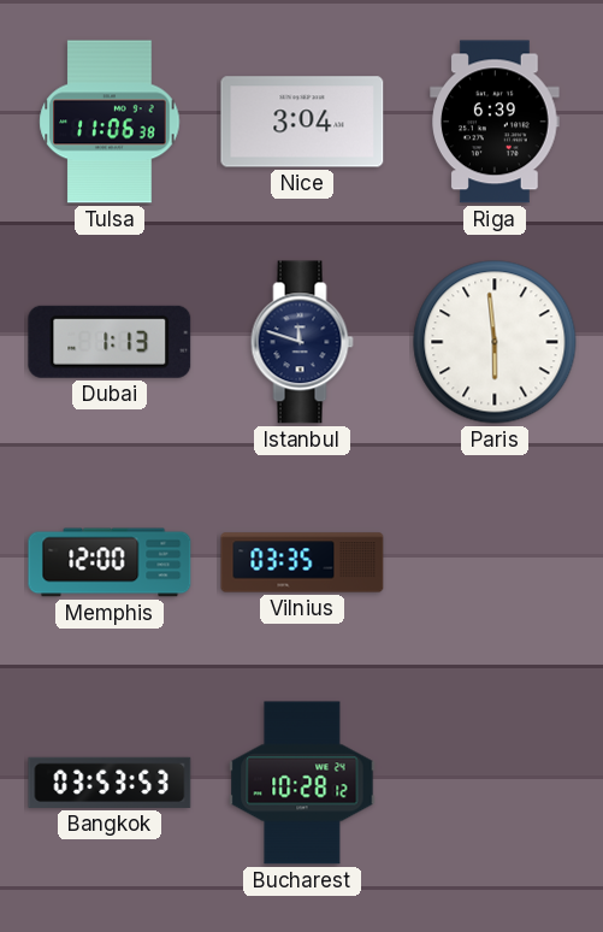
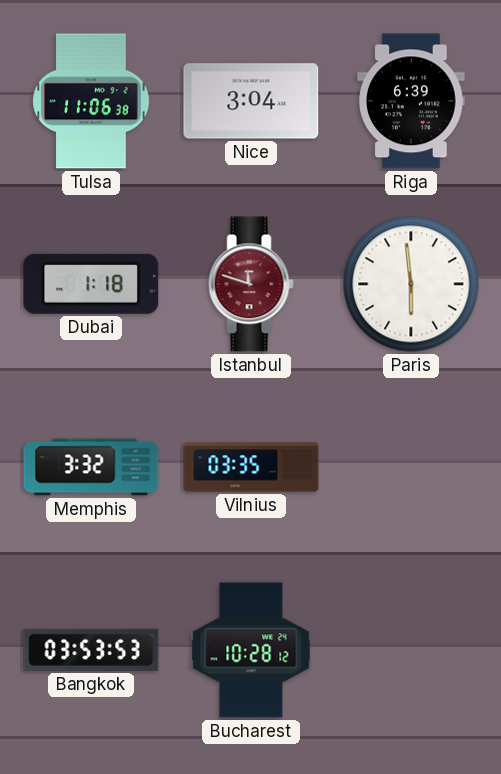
Dubai: 1:13 -> 1:18 (91, 284)
Istanbul dial: navy -> burgundy (251, 284)
Memphis: 12:00 -> 3:32 (91, 467)
